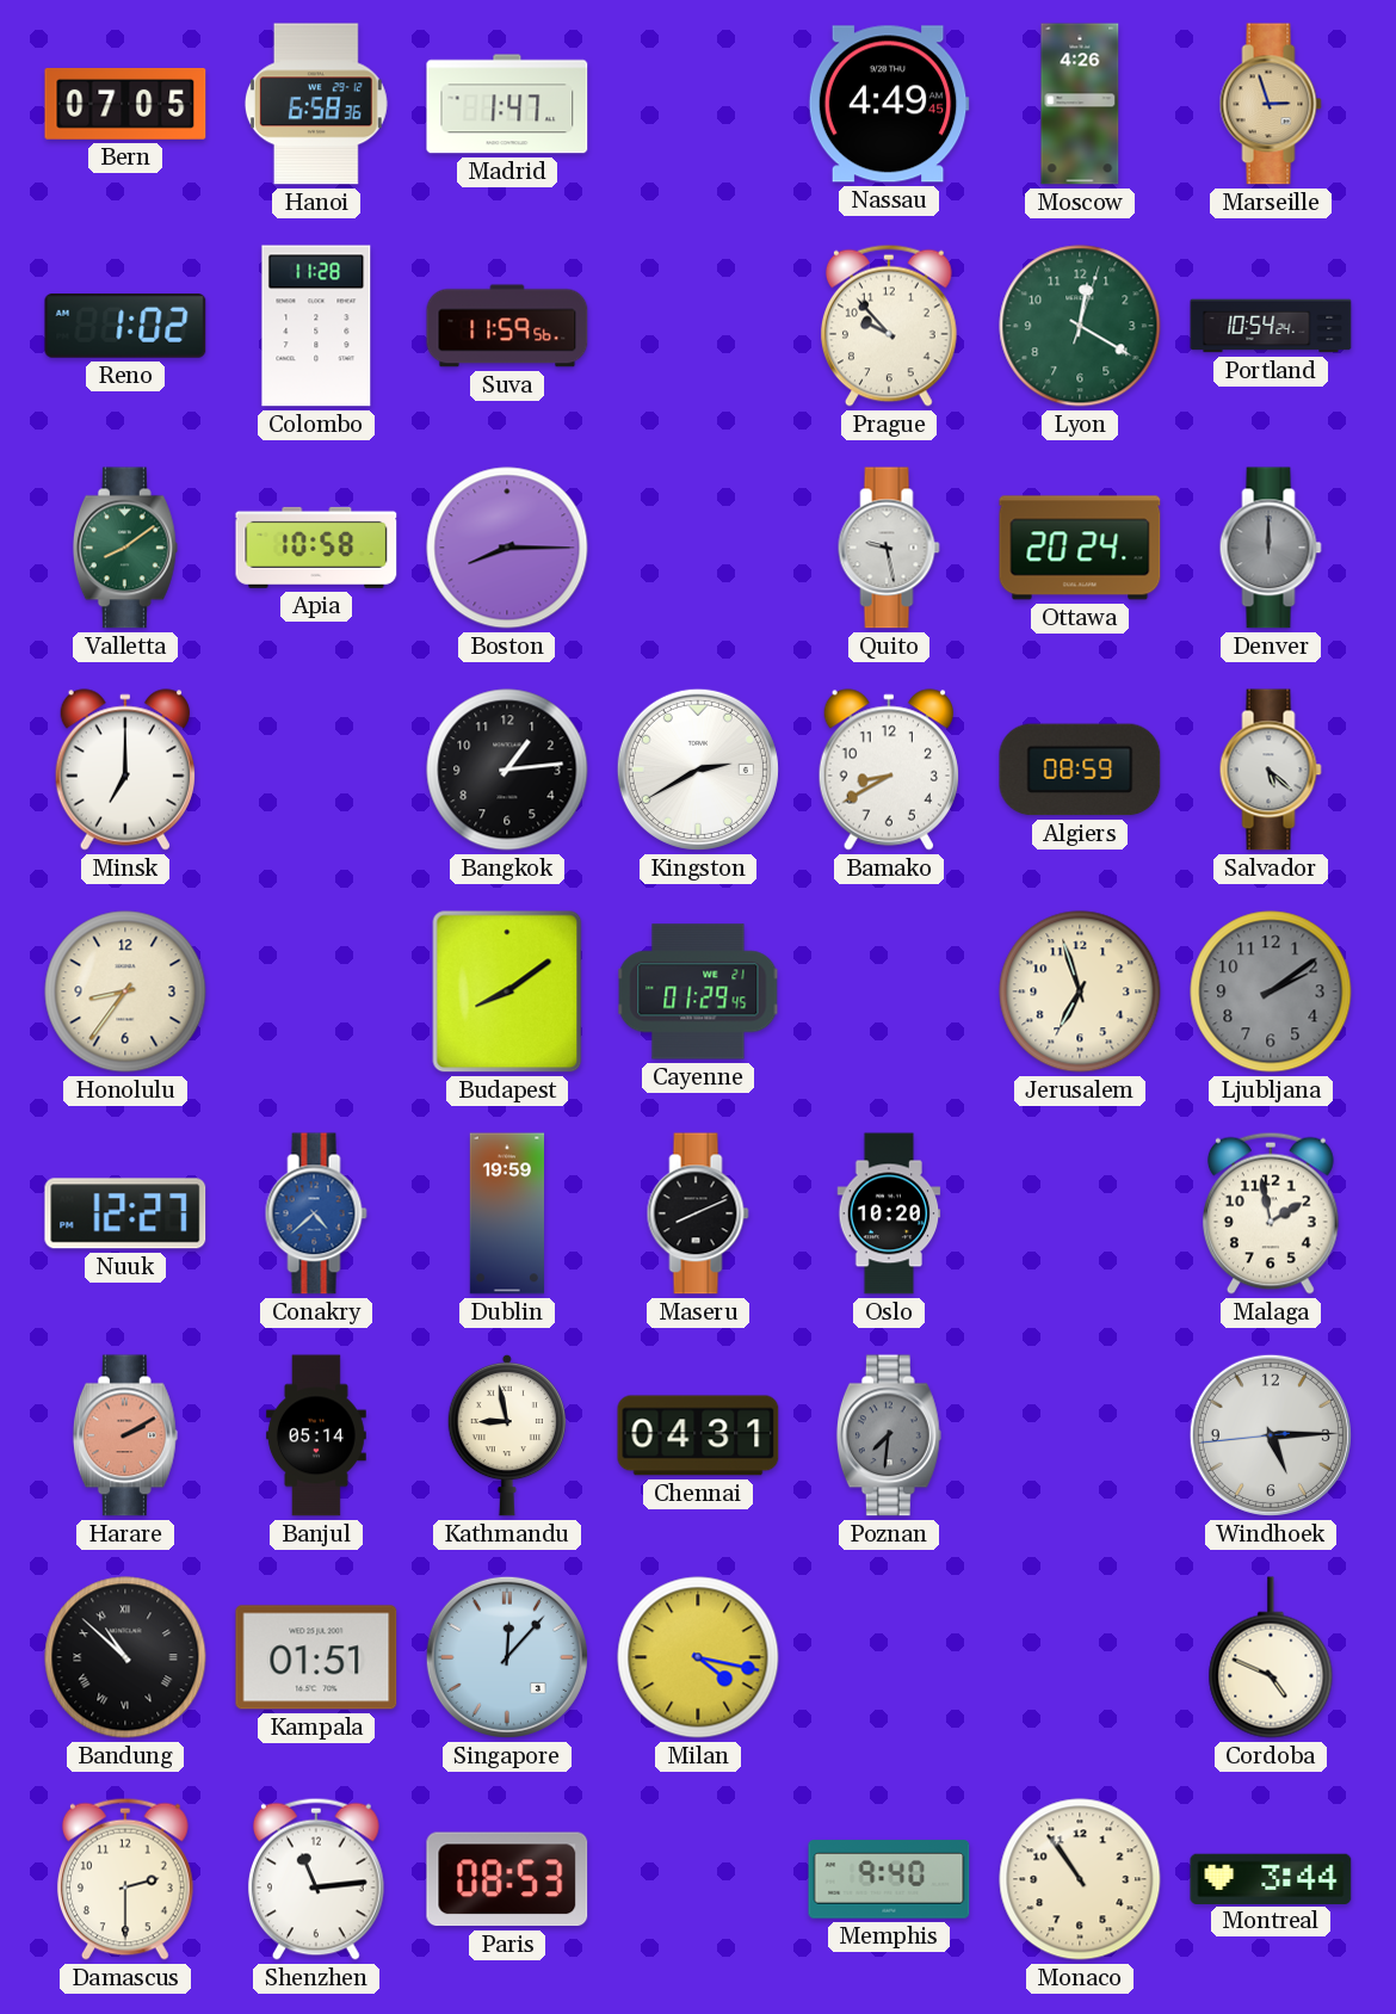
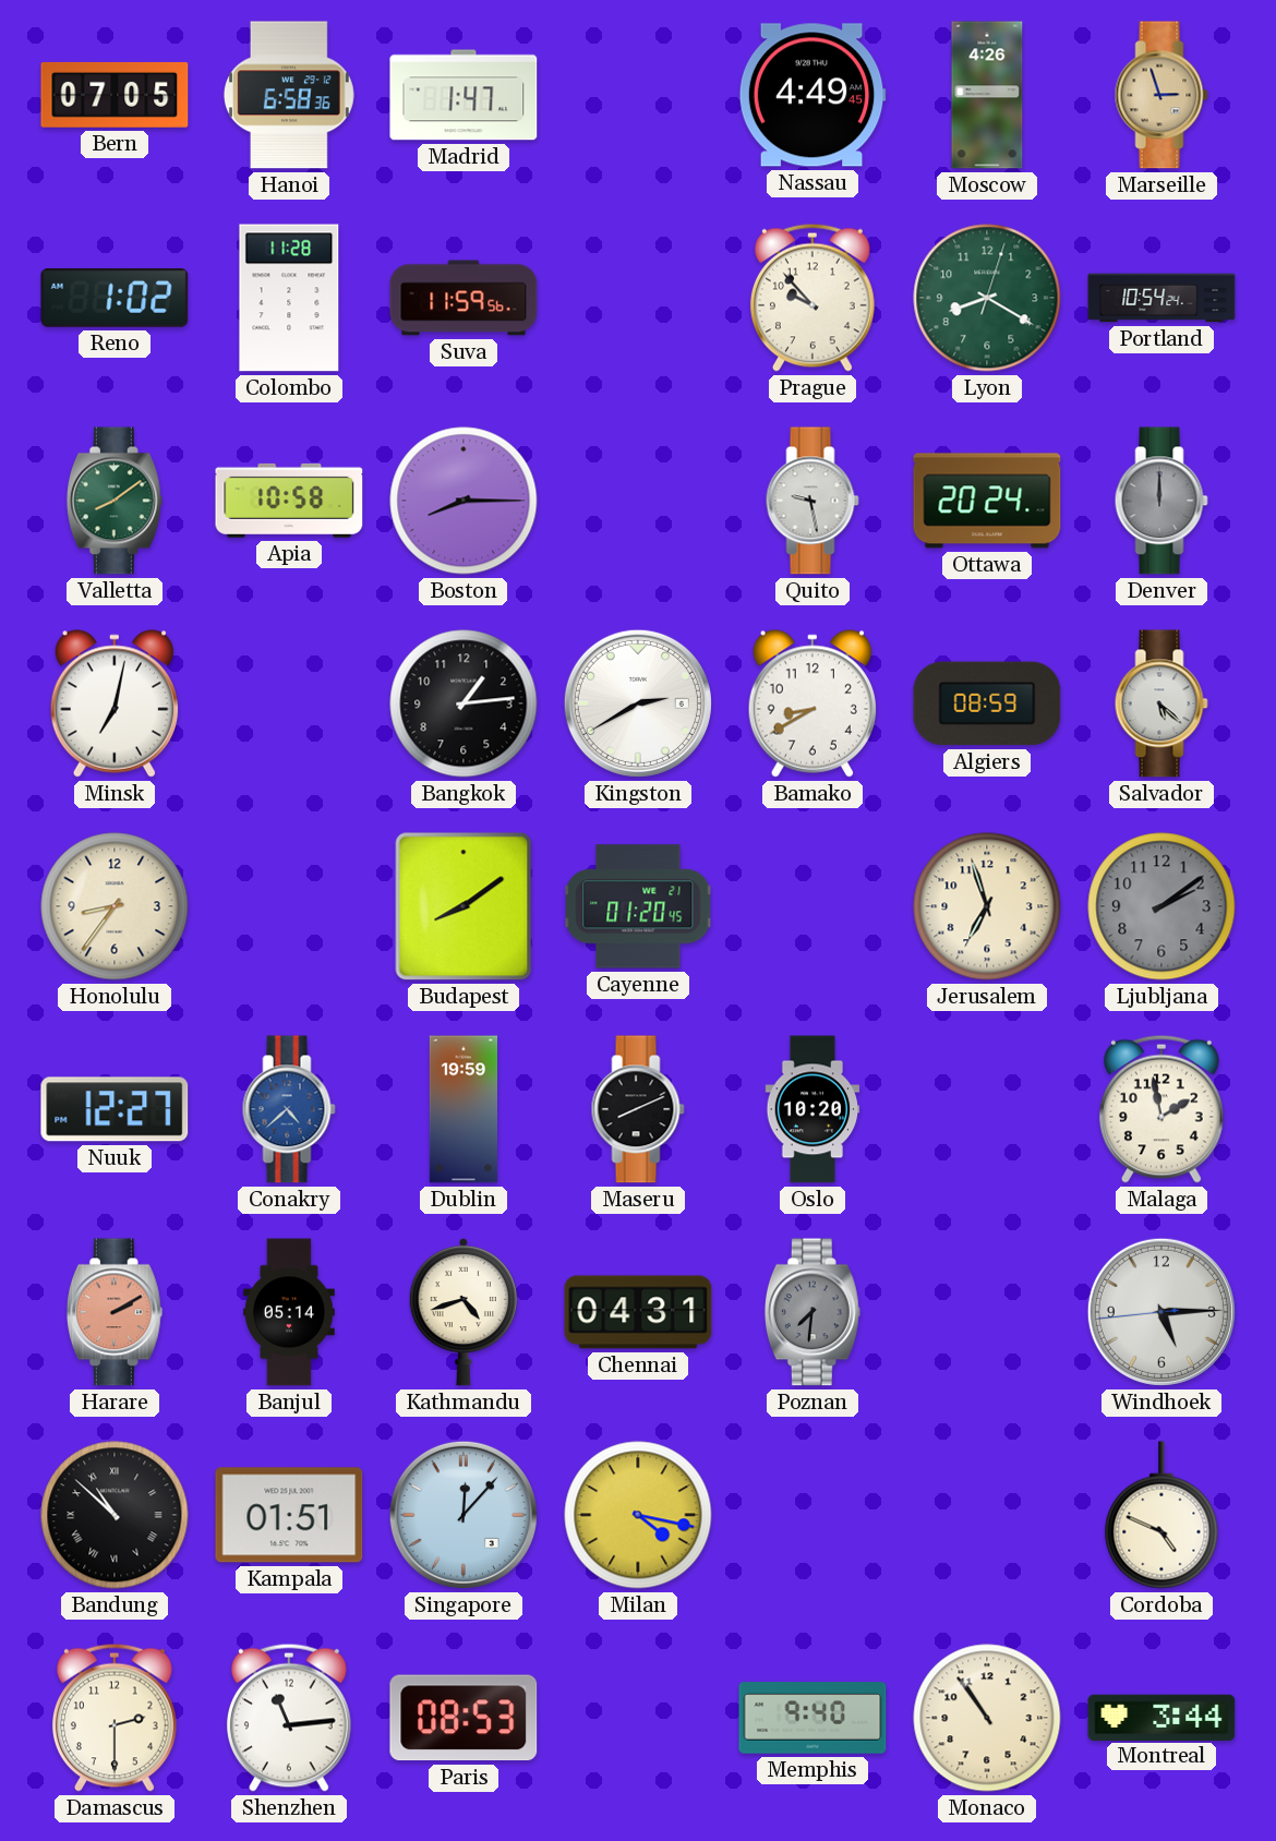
Lyon: 12:20 -> 8:20 (987, 298)
Minsk: 7:00 -> 7:02 (115, 703)
Cayenne: 01:29 -> 01:20 (638, 906)
Kathmandu: 8:58 -> 4:42 (462, 1312)
